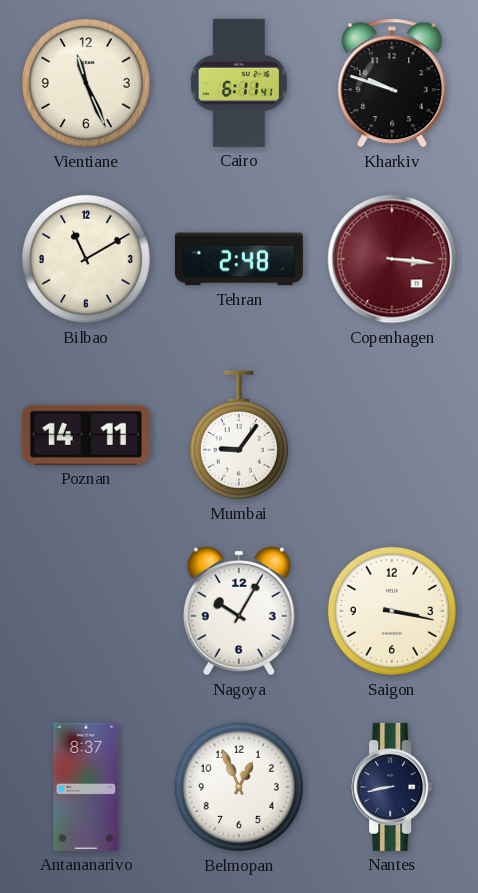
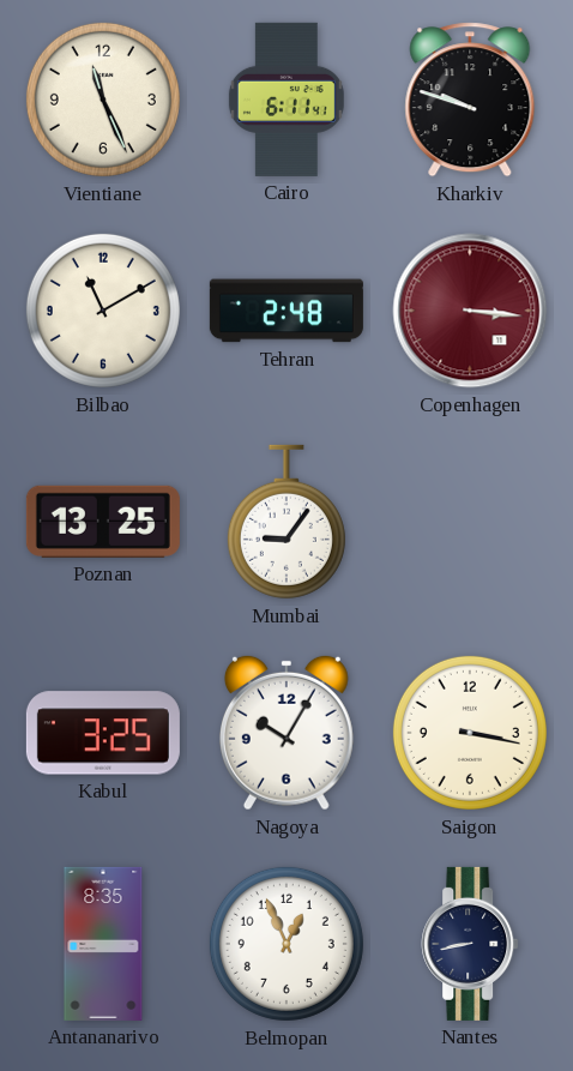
Poznan: 14:11 -> 13:25 (103, 522)
Kabul: none -> 3:25 (103, 733)
Antananarivo: 8:37 -> 8:35 (103, 944)
